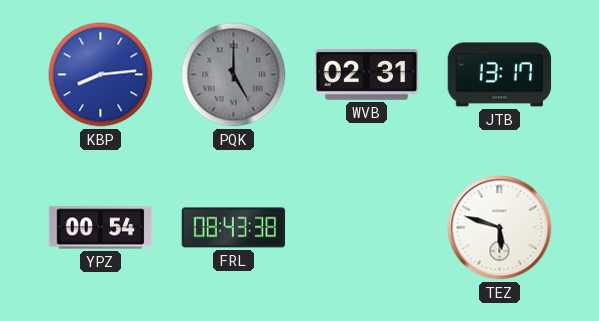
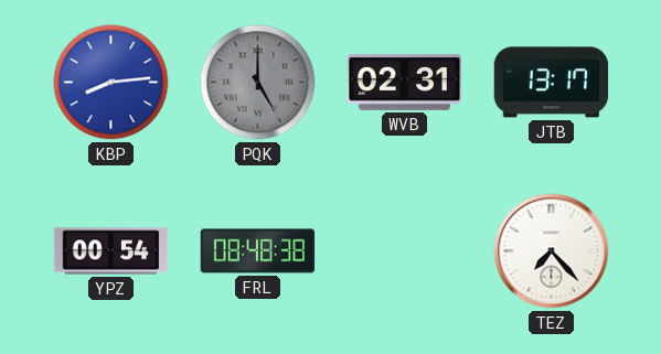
FRL: 08:43 -> 08:48 (258, 251)
TEZ: 5:48 -> 7:23 (552, 251)
